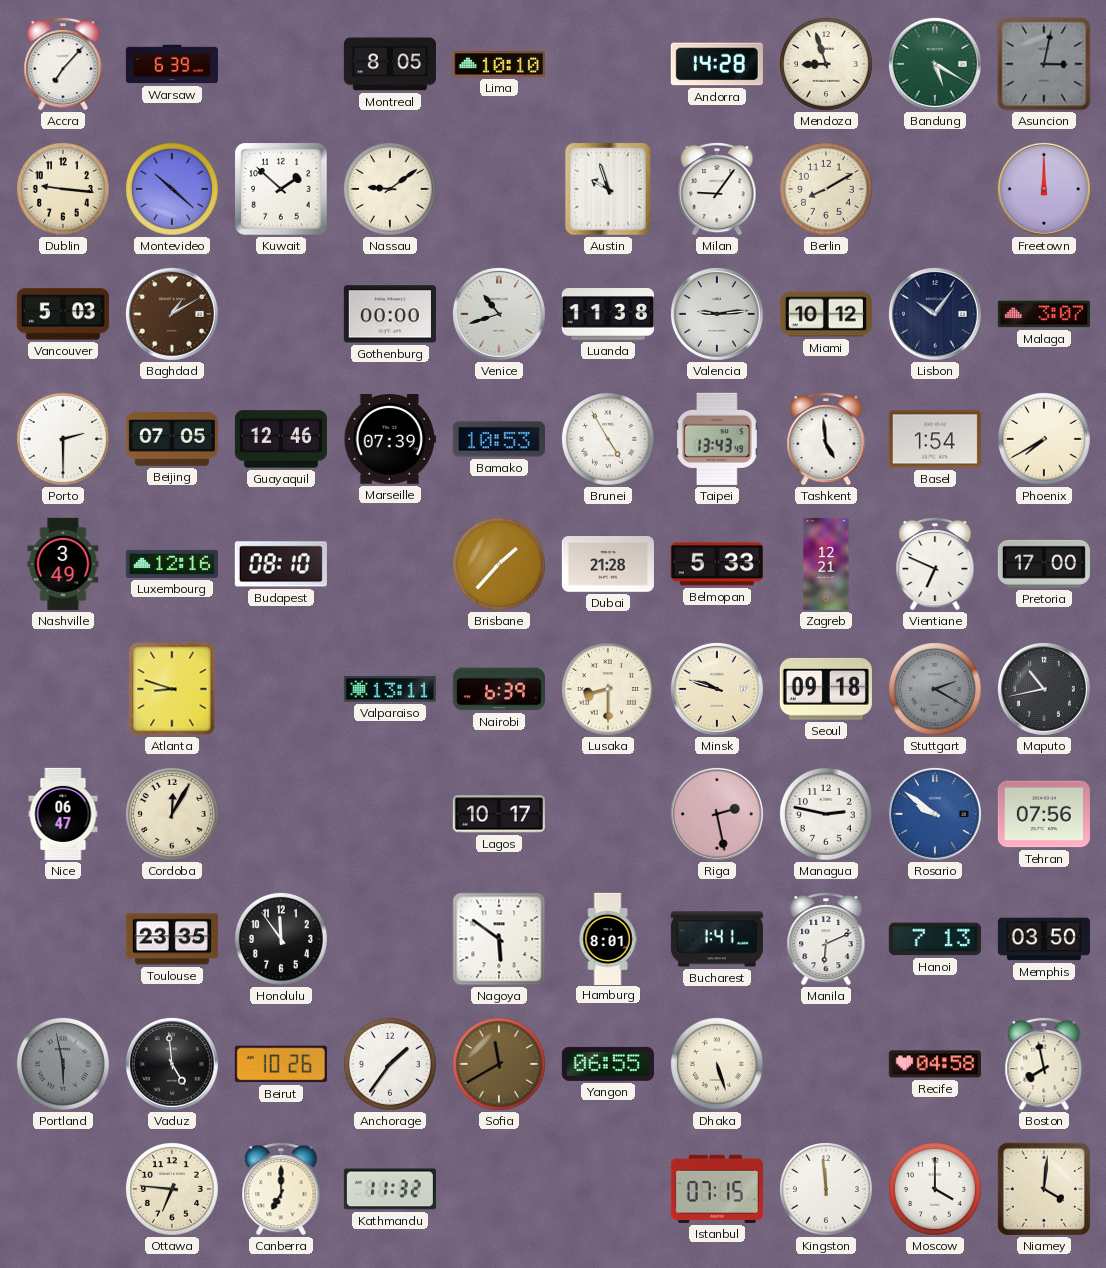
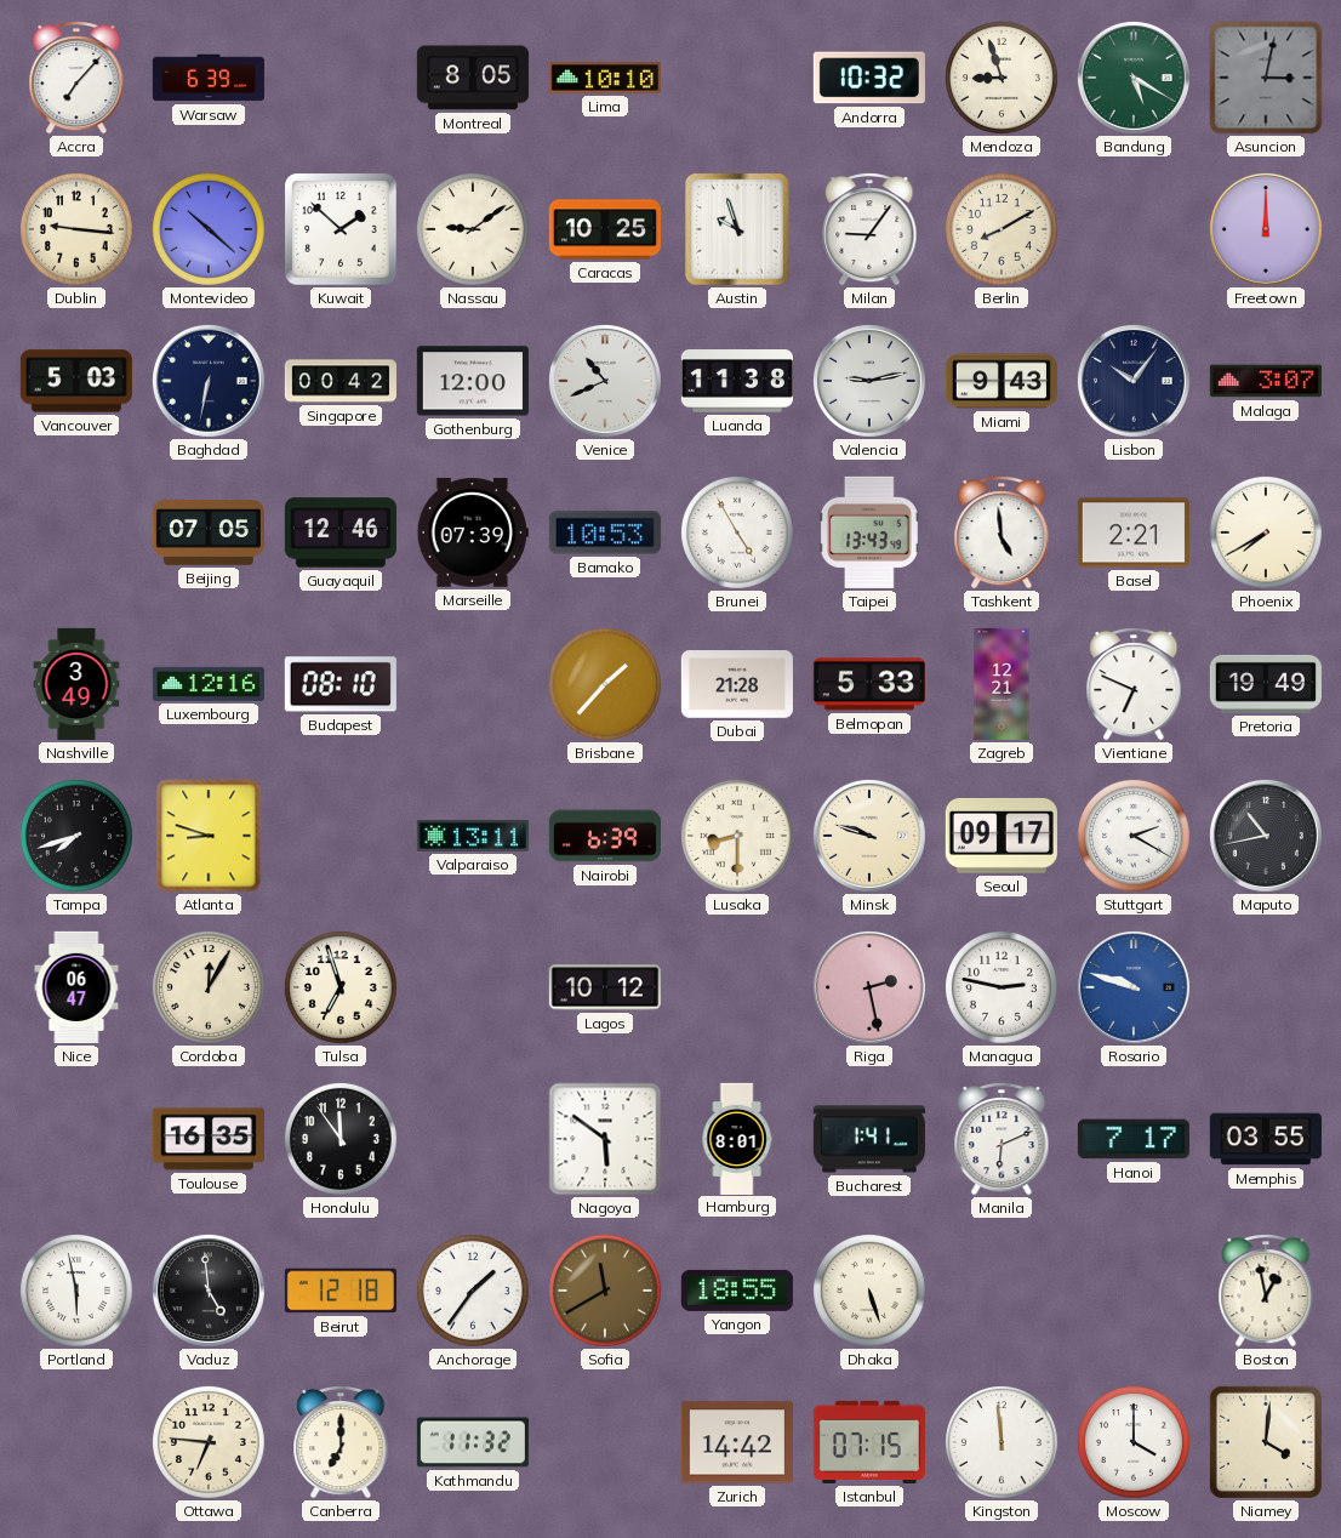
Andorra: 14:28 -> 10:32 (869, 78)
Caracas: none -> 10:25 (605, 229)
Baghdad: 1:10 -> 6:32 (209, 381)
Baghdad dial: brown -> navy (209, 381)
Singapore: none -> 00:42 (341, 381)
Gothenburg: 00:00 -> 12:00 (473, 381)
Venice: 10:42 -> 10:41 (605, 381)
Valencia: 9:14 -> 9:13 (869, 381)
Miami: 10:12 -> 9:43 (1002, 381)
Porto: 2:30 -> none (63, 439)
Basel: 1:54 -> 2:21 (1134, 532)
Pretoria: 17:00 -> 19:49 (1266, 684)
Tampa: none -> 7:42 (76, 836)
Seoul: 09:18 -> 09:17 (1002, 836)
Stuttgart dial: grey -> white (1134, 836)
Tulsa: none -> 6:57 (341, 987)
Lagos: 10:17 -> 10:12 (605, 987)
Rosario: 9:51 -> 9:48 (1134, 987)
Tehran: 07:56 -> none (1044, 814)
Toulouse: 23:35 -> 16:35 (209, 1139)
Hanoi: 7:13 -> 7:17 (1134, 1139)
Memphis: 03:50 -> 03:55 (1266, 1139)
Portland dial: grey -> white (76, 1291)
Beirut: 10:26 -> 12:18 (341, 1291)
Yangon: 06:55 -> 18:55 (737, 1291)
Recife: 04:58 -> none (935, 1064)
Boston: 7:58 -> 12:58 (1266, 1291)
Zurich: none -> 14:42 (737, 1442)
